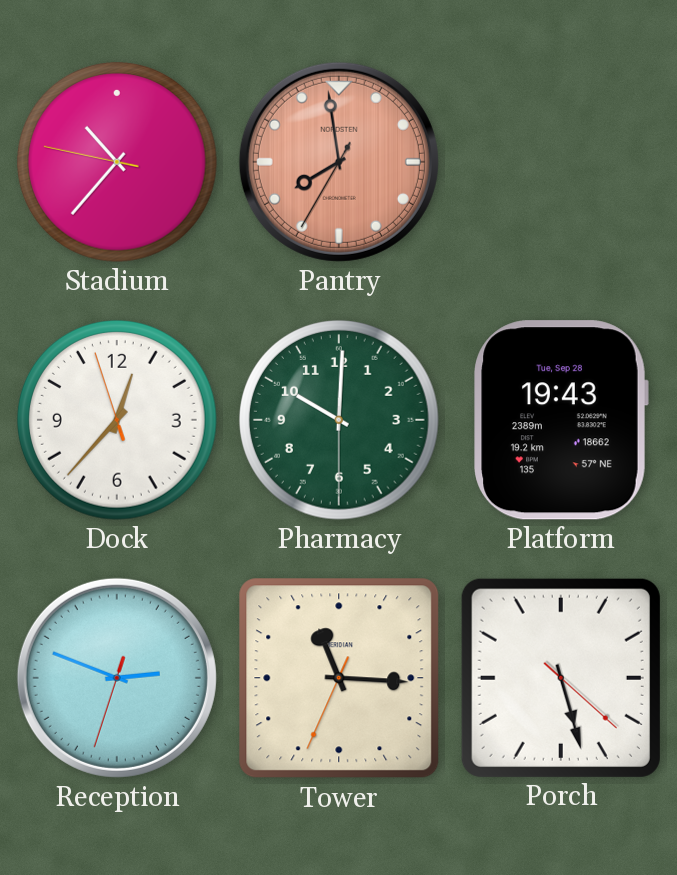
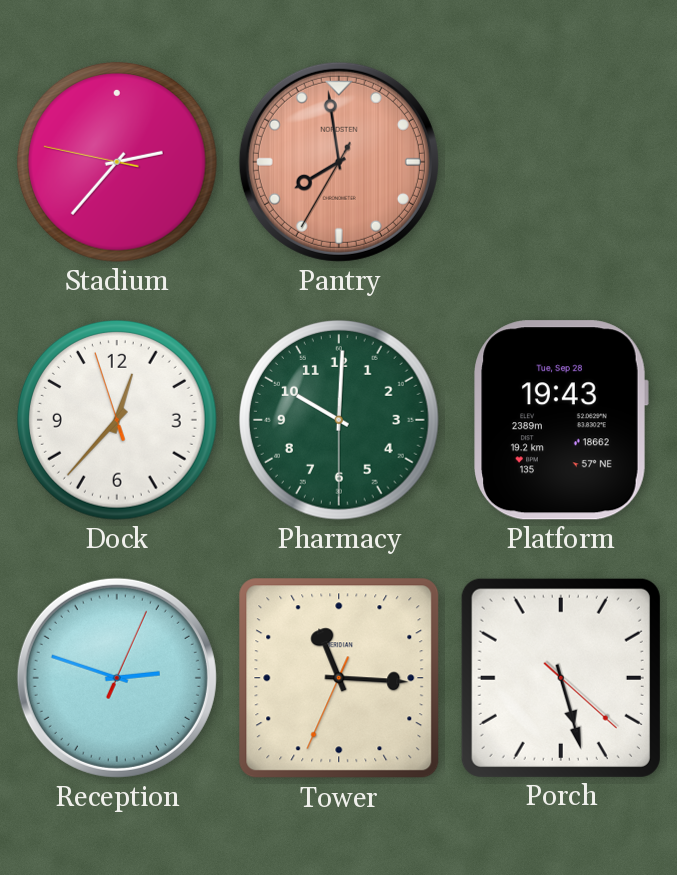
Stadium: 10:36 -> 2:36 (117, 162)
Reception: 2:48:33 -> 2:48:04 (117, 678)
